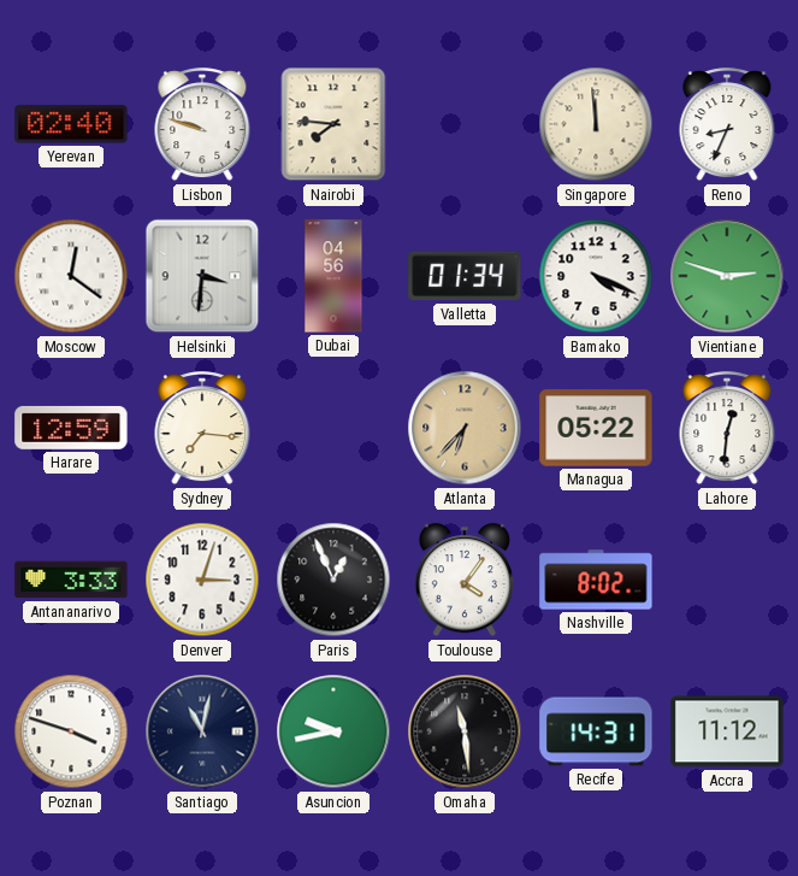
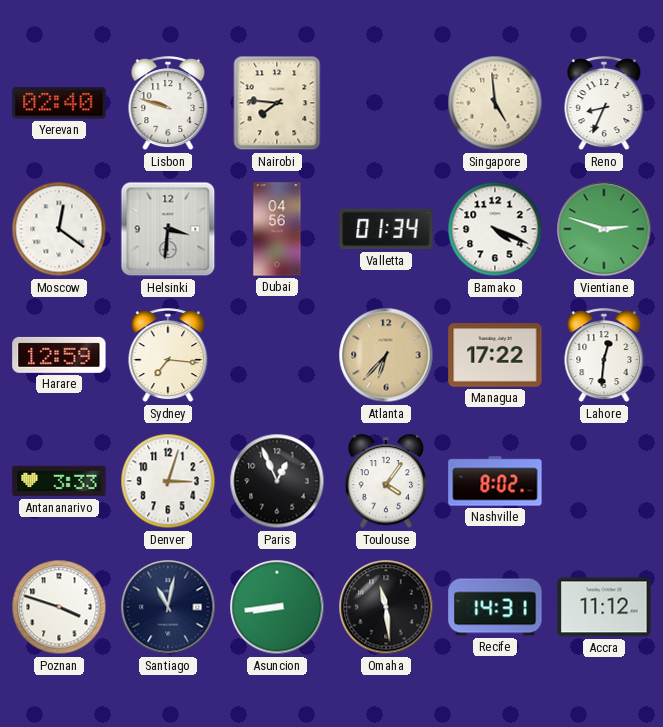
Singapore: 11:59 -> 4:59 (495, 103)
Managua: 05:22 -> 17:22 (495, 355)
Asuncion: 9:43 -> 8:44 (277, 607)
